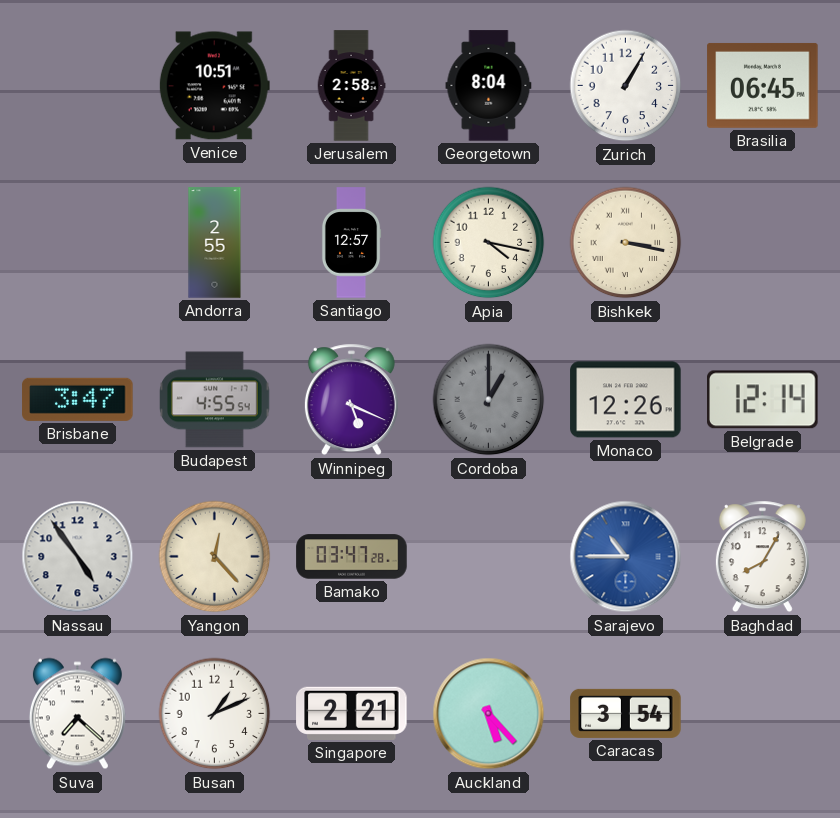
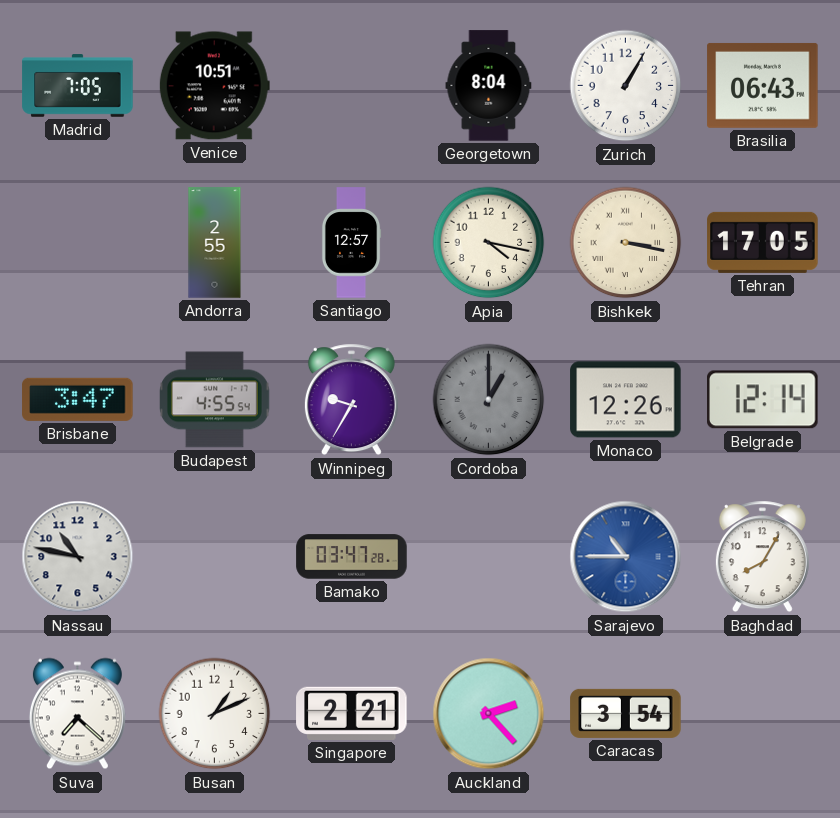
Madrid: none -> 7:05 (78, 86)
Jerusalem: 2:58 -> none (351, 86)
Brasilia: 06:45 -> 06:43 (763, 85)
Tehran: none -> 17:05 (763, 242)
Winnipeg: 5:19 -> 9:35 (351, 400)
Nassau: 4:54 -> 10:47 (78, 557)
Yangon: 12:23 -> none (215, 557)
Auckland: 5:23 -> 2:23 (489, 714)
